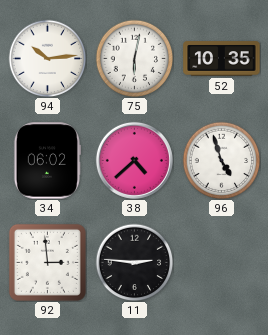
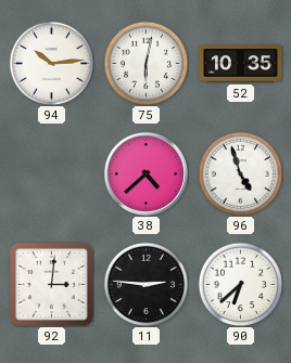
34: 06:02 -> none (47, 161)
92: 2:59 -> 3:01 (51, 284)
90: none -> 6:38 (240, 284)
